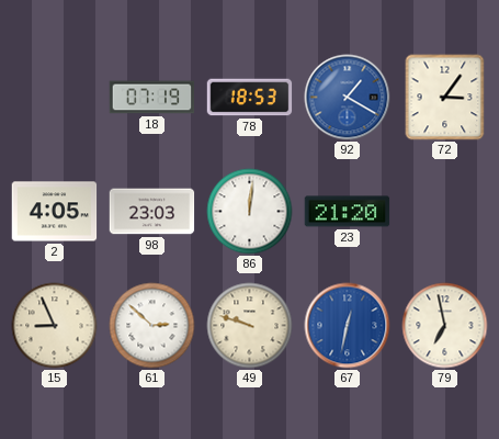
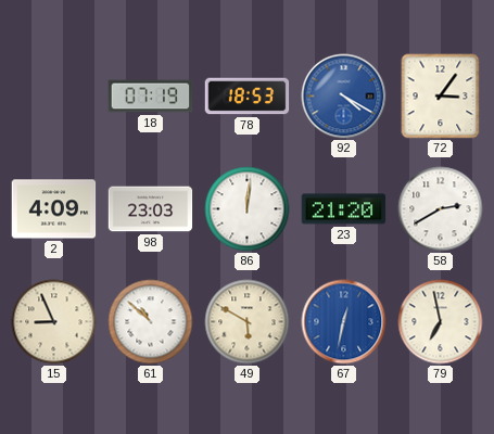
92: 1:20 -> 4:20 (344, 97)
2: 4:05 -> 4:09 (54, 209)
58: none -> 2:40 (441, 209)
61: 2:52 -> 10:52 (151, 322)
49: 9:48 -> 5:50 (248, 322)
